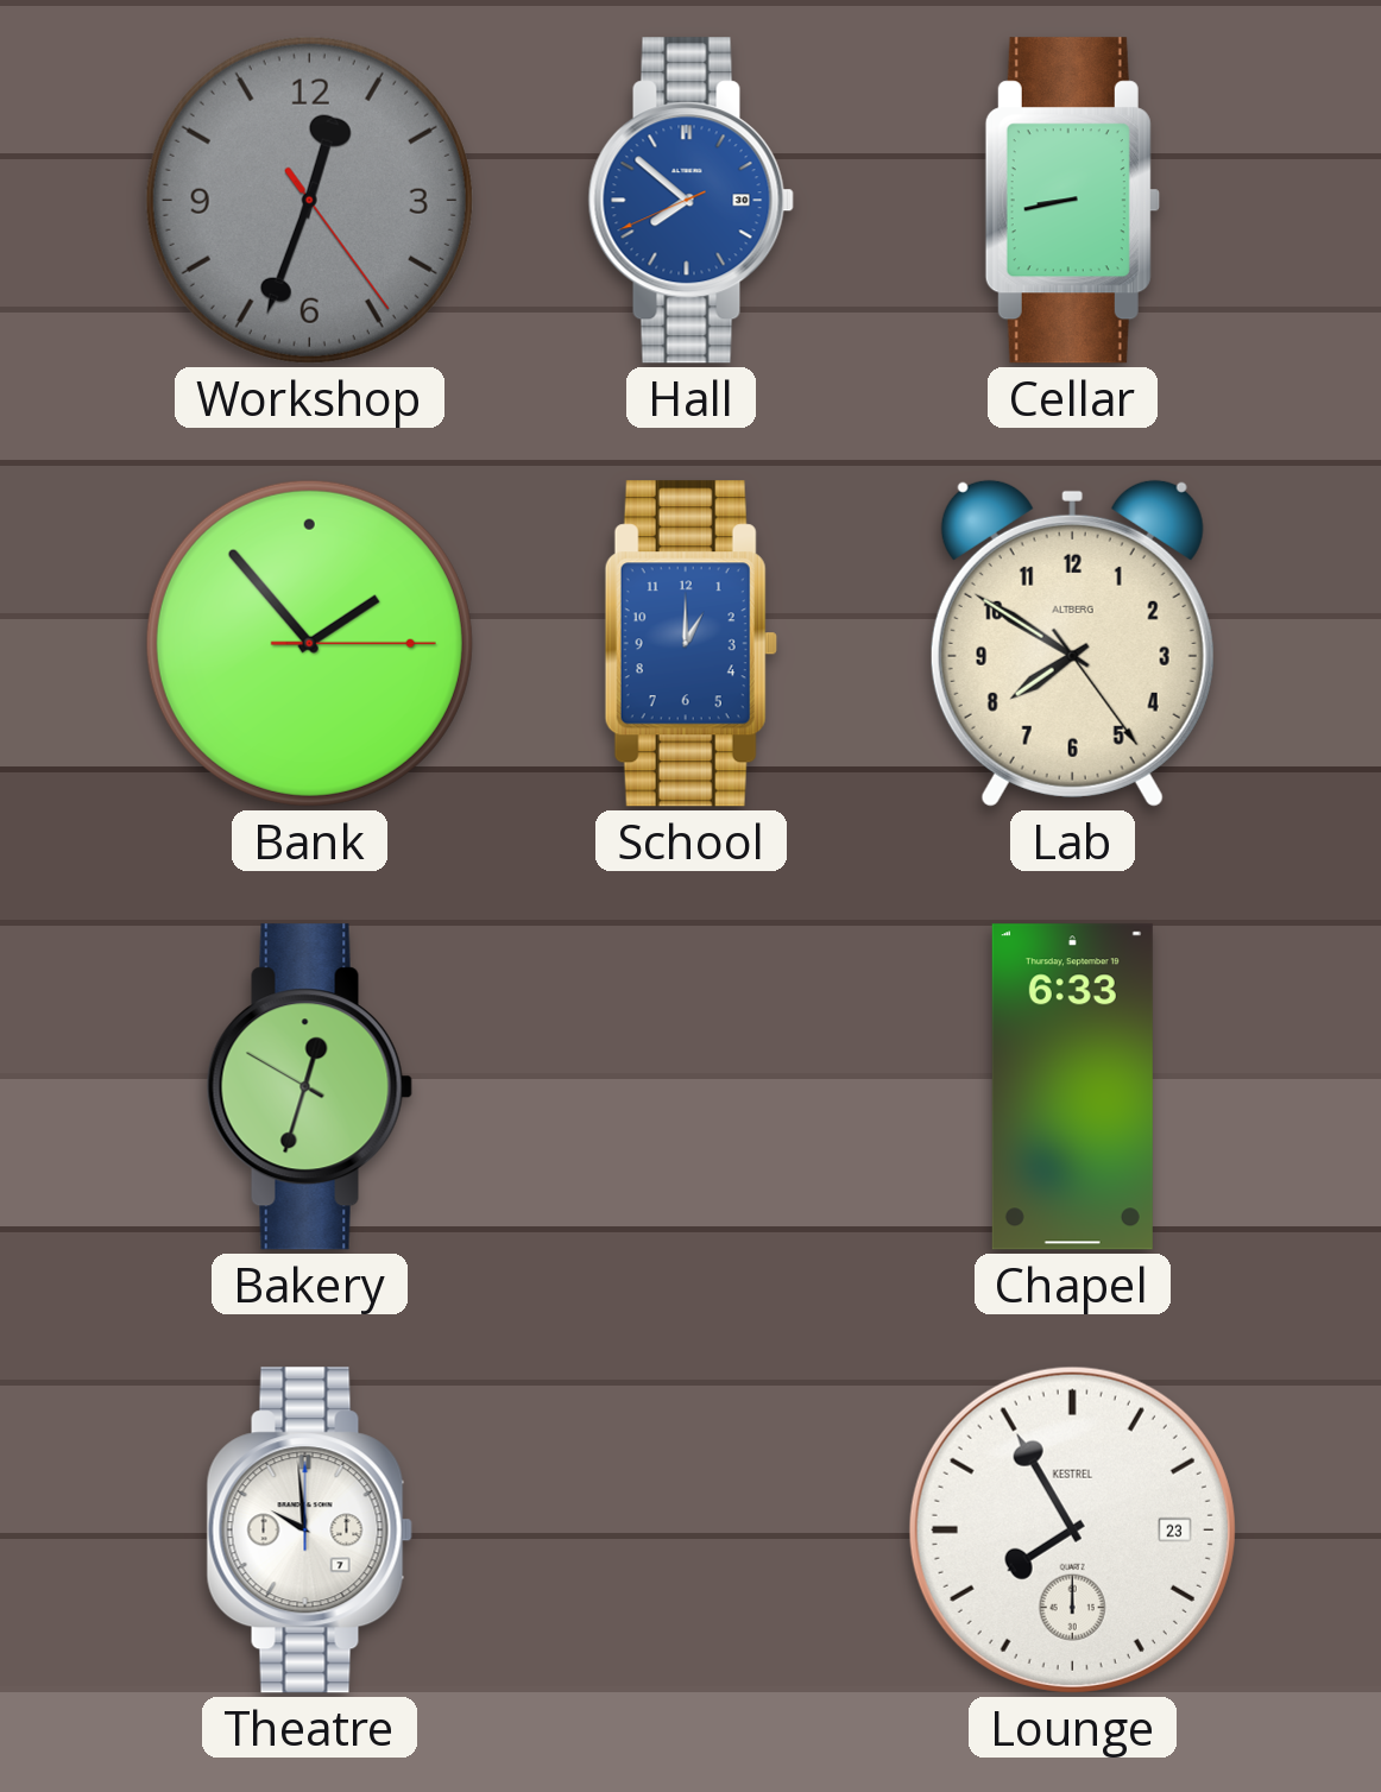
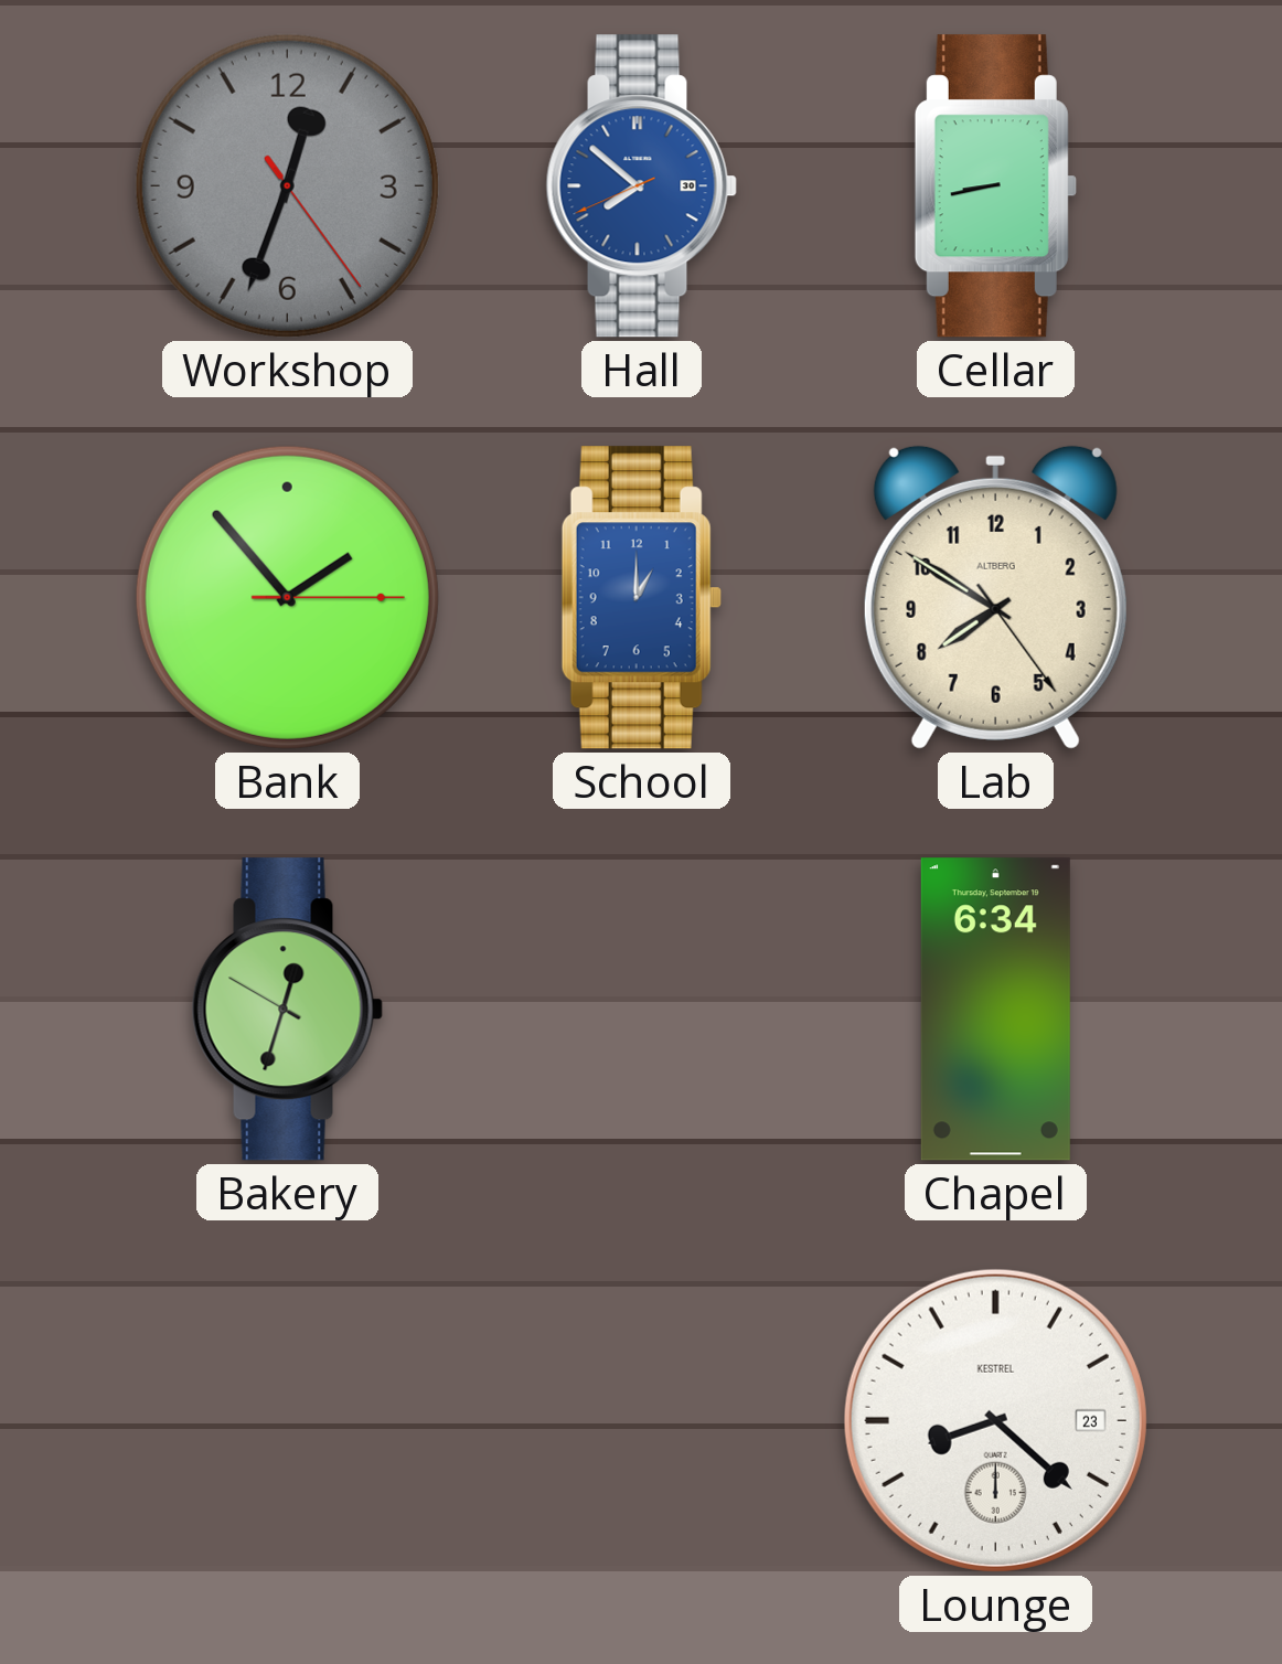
Chapel: 6:33 -> 6:34 (995, 1010)
Theatre: 9:59 -> none (309, 1531)
Lounge: 7:55 -> 8:22 (995, 1420)
